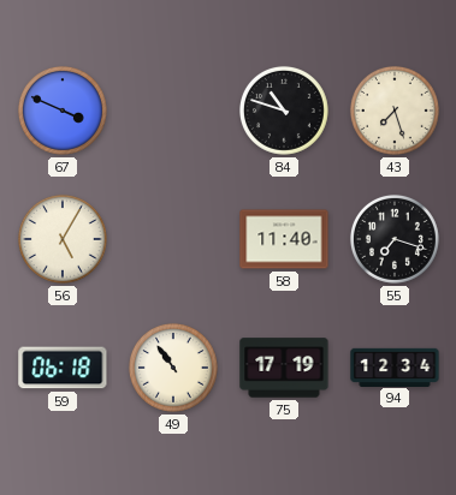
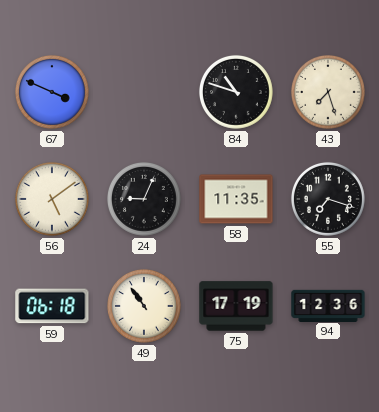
56: 5:05 -> 5:09 (52, 199)
24: none -> 9:04 (144, 199)
58: 11:40 -> 11:35 (236, 199)
94: 12:34 -> 12:36 (328, 305)
